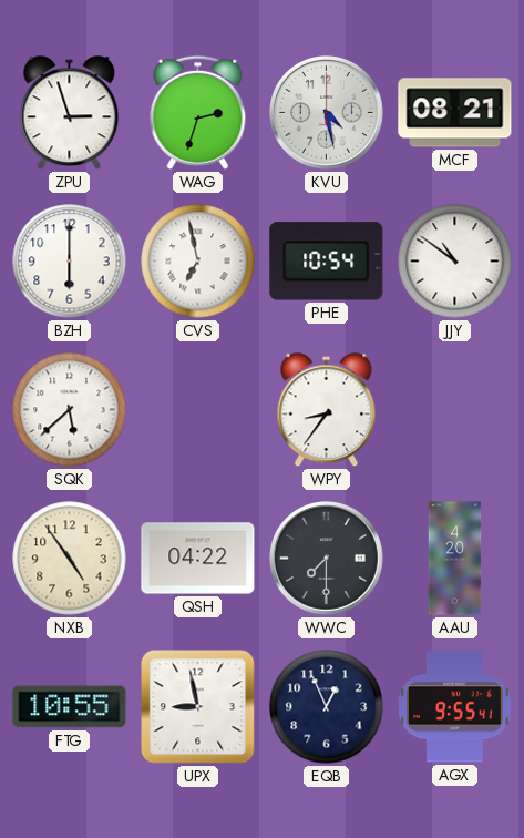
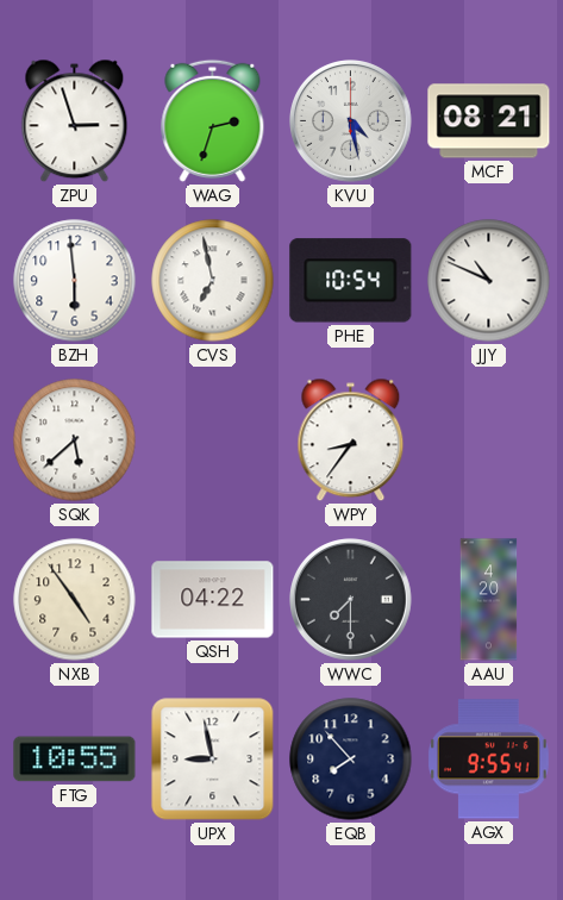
BZH: 6:00 -> 5:59 (75, 281)
JJY: 10:51 -> 10:49 (489, 281)
EQB: 12:56 -> 7:53 (351, 760)
